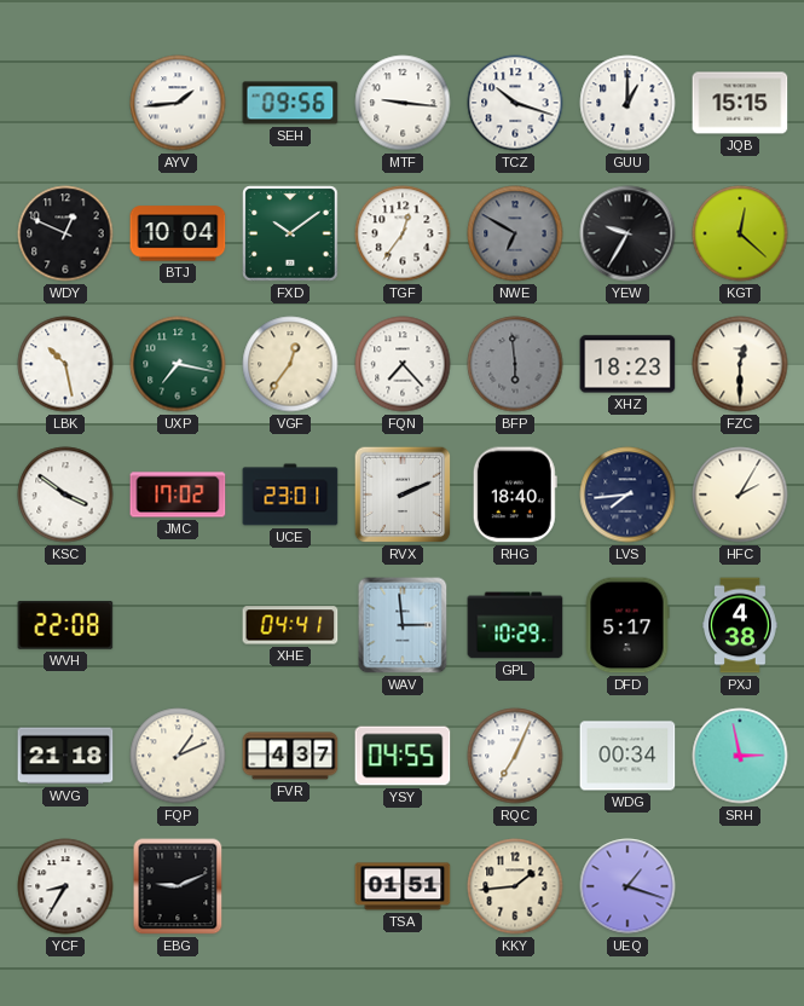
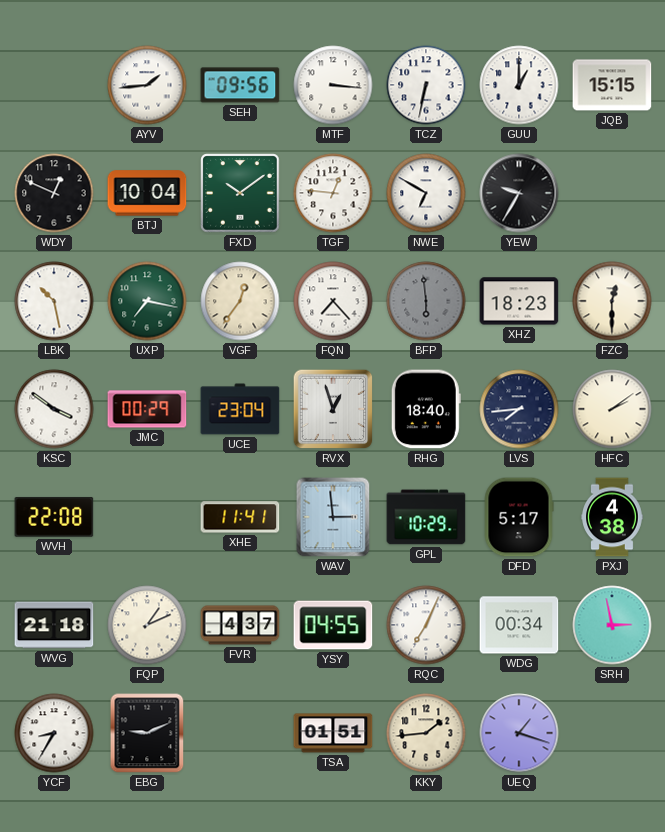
MTF: 9:16 -> 3:16 (333, 85)
TCZ: 10:18 -> 6:32 (426, 85)
TGF: 12:36 -> 12:46 (333, 193)
NWE dial: grey -> white (426, 193)
KGT: 12:22 -> none (740, 233)
JMC: 17:02 -> 00:29 (147, 409)
UCE: 23:01 -> 23:04 (240, 409)
RVX: 2:11 -> 12:57 (333, 409)
HFC: 2:05 -> 2:09 (612, 409)
XHE: 04:41 -> 11:41 (240, 517)
